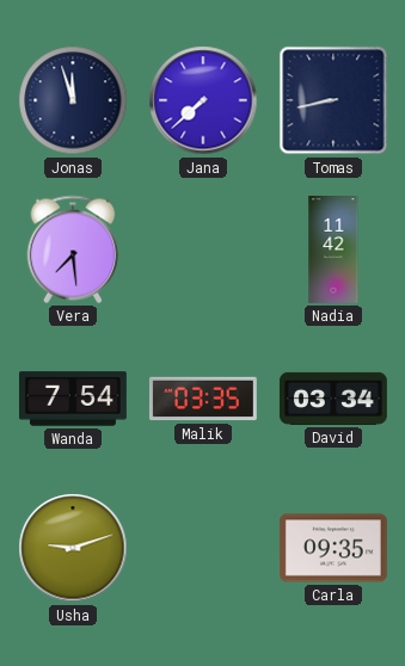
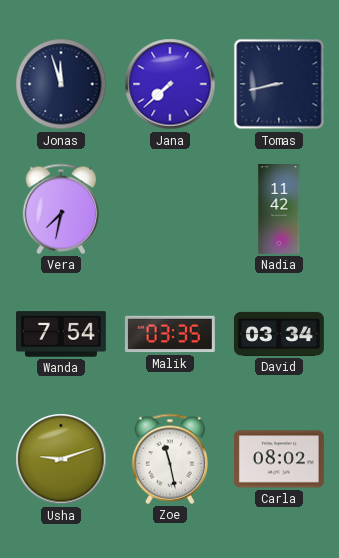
Vera: 7:29 -> 7:32 (61, 209)
Zoe: none -> 11:28 (170, 459)
Carla: 09:35 -> 08:02 (279, 459)
